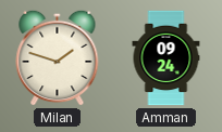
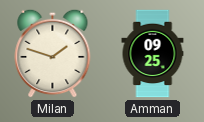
Amman: 09:24 -> 09:25 (153, 54)
